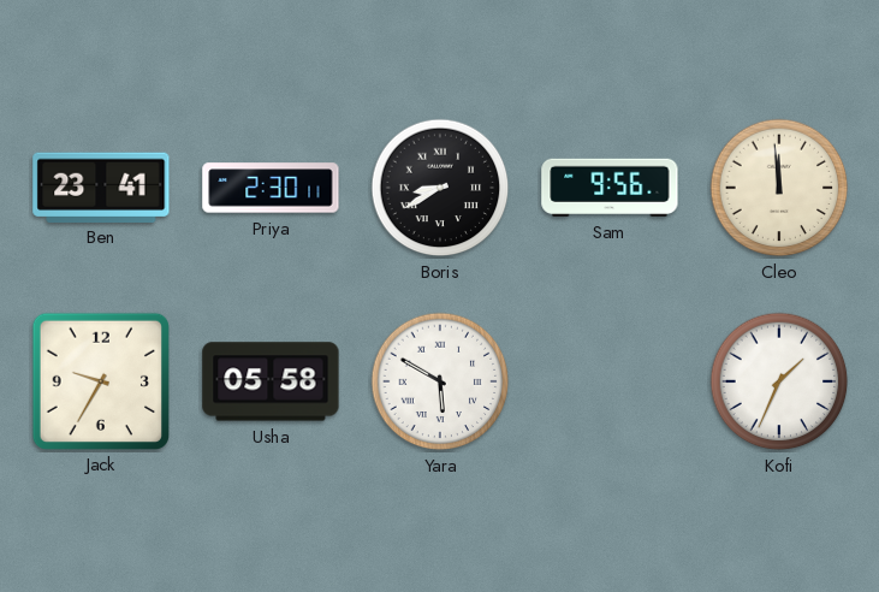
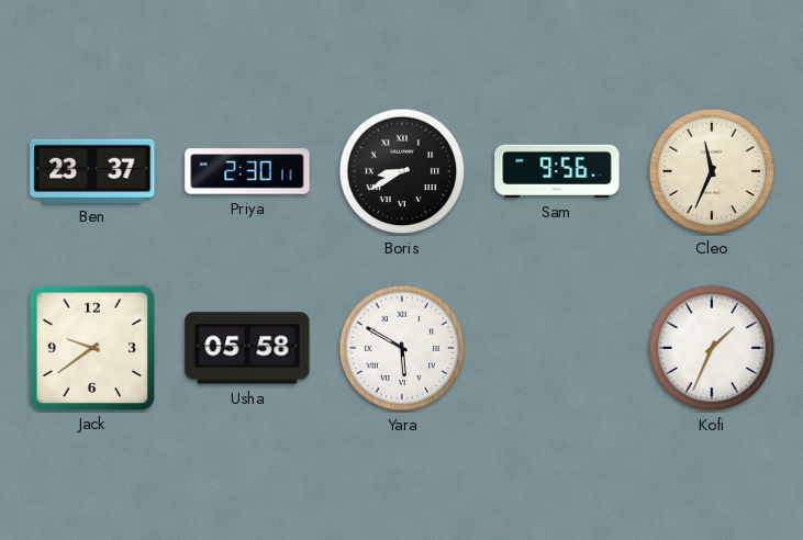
Ben: 23:41 -> 23:37 (92, 170)
Cleo: 11:59 -> 11:34 (712, 171)
Jack: 9:35 -> 9:39 (91, 347)
